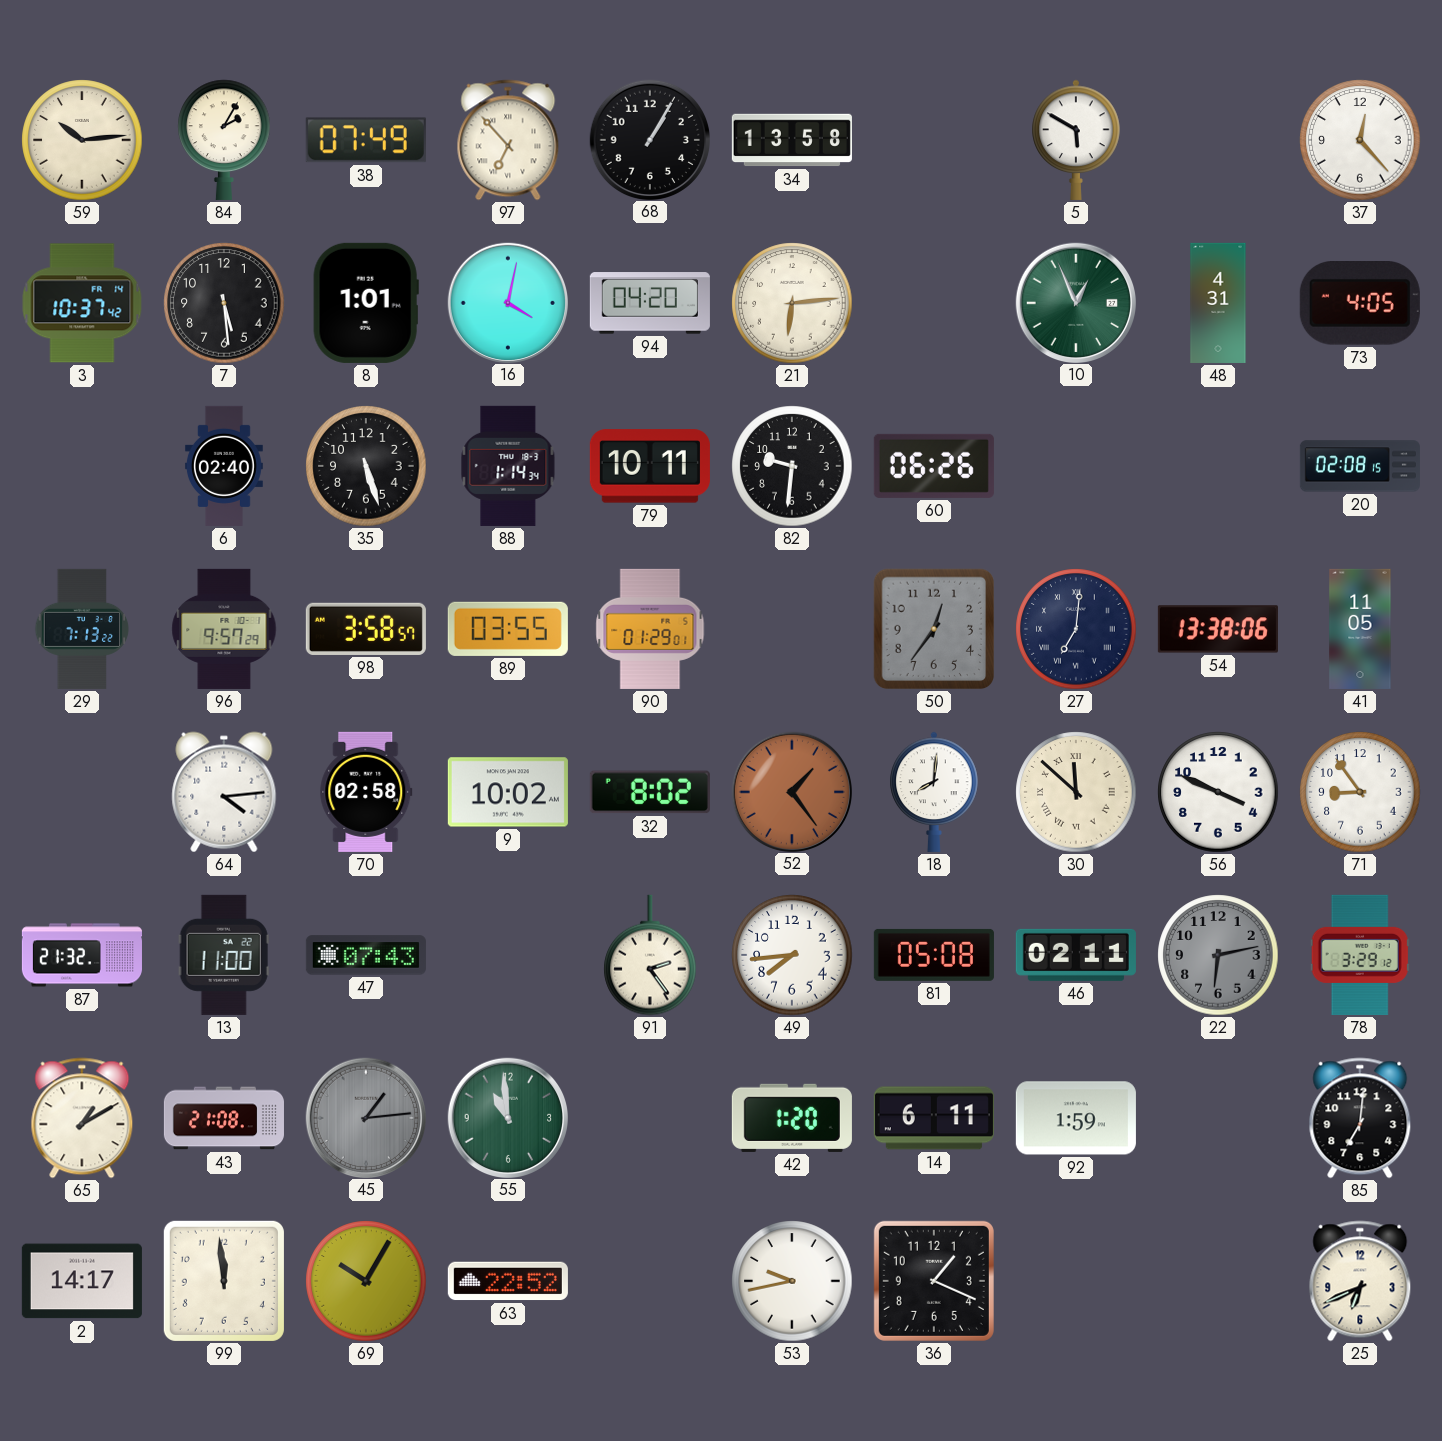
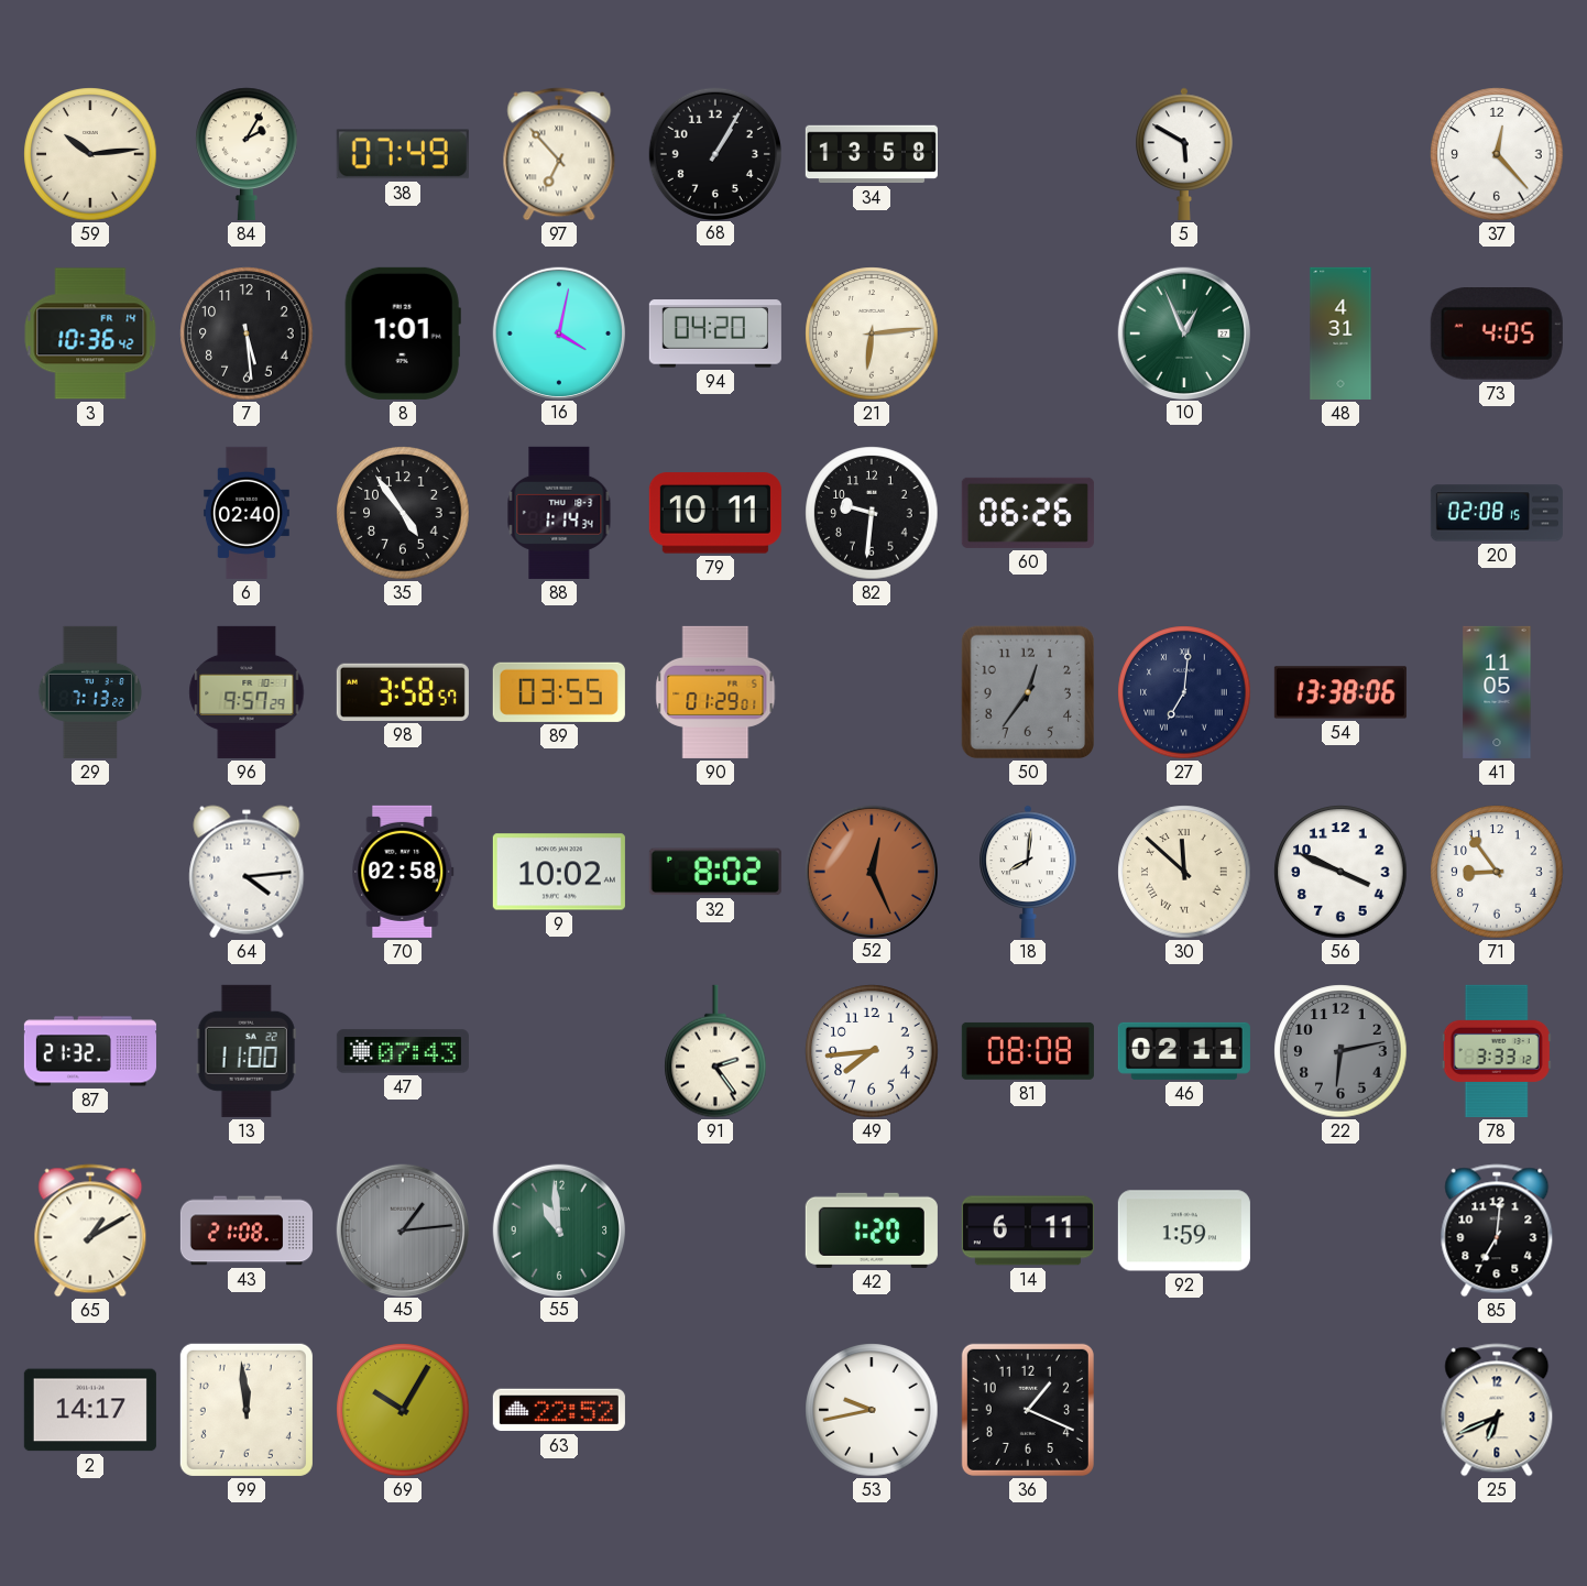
3: 10:37 -> 10:36 (90, 333)
35: 5:27 -> 4:54 (403, 513)
52: 1:24 -> 12:26 (871, 871)
81: 05:08 -> 08:08 (1028, 1051)
78: 3:29 -> 3:33 (1497, 1051)
